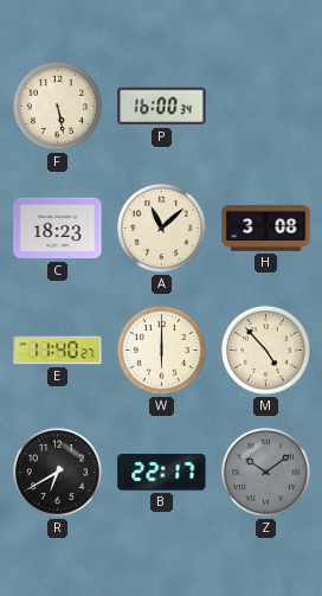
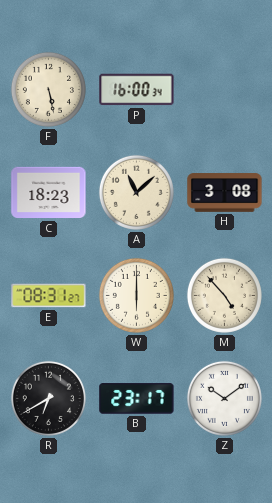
E: 11:40 -> 08:31 (49, 296)
B: 22:17 -> 23:17 (137, 399)
Z dial: grey -> white (224, 398)
